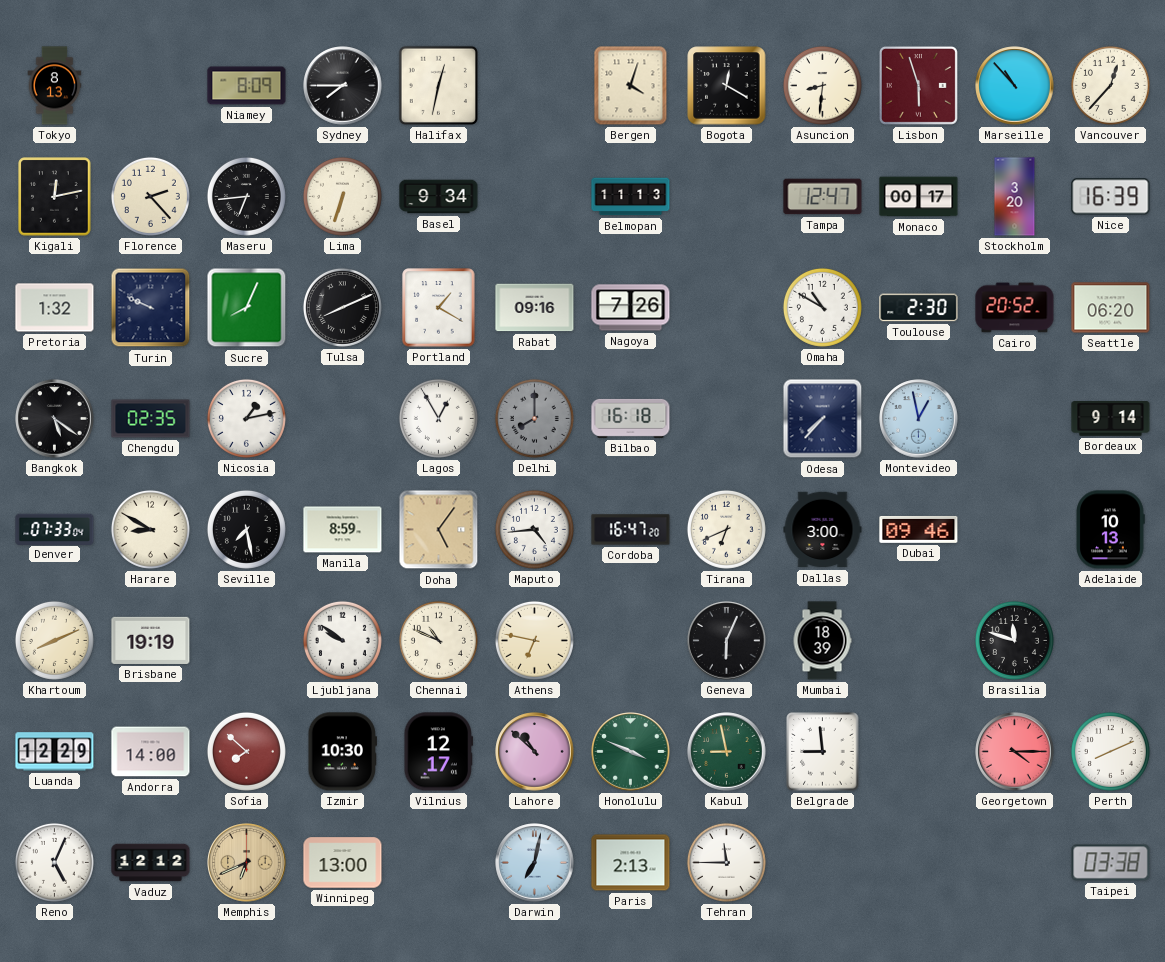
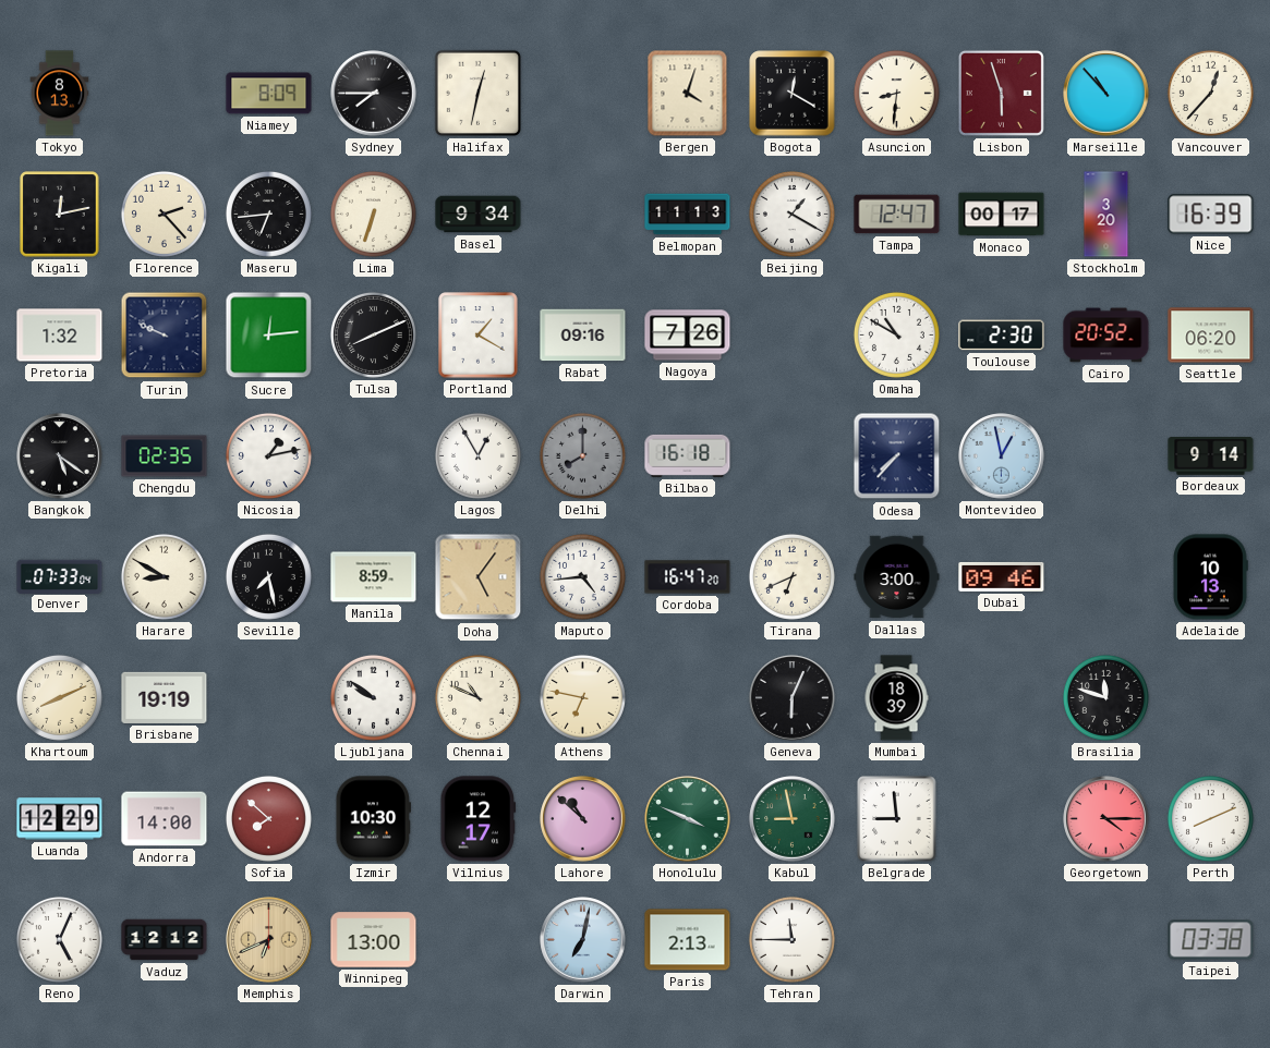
Beijing: none -> 1:20 (791, 214)
Sucre: 8:04 -> 12:14 (269, 336)
